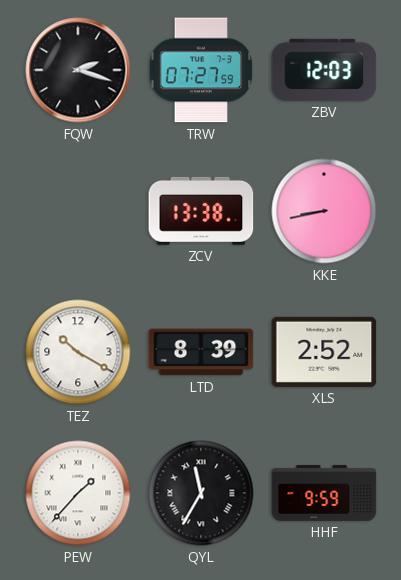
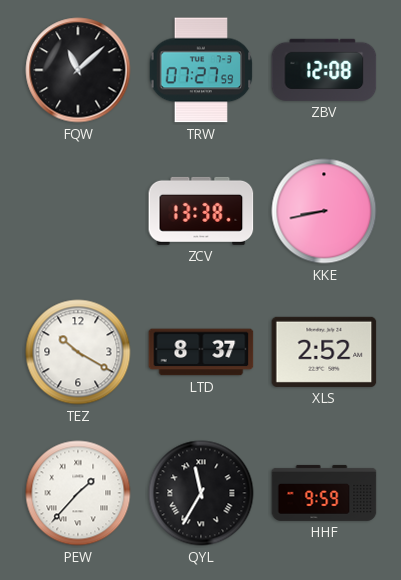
FQW: 2:18 -> 11:08 (78, 70)
ZBV: 12:03 -> 12:08 (324, 70)
LTD: 8:39 -> 8:37 (201, 352)
